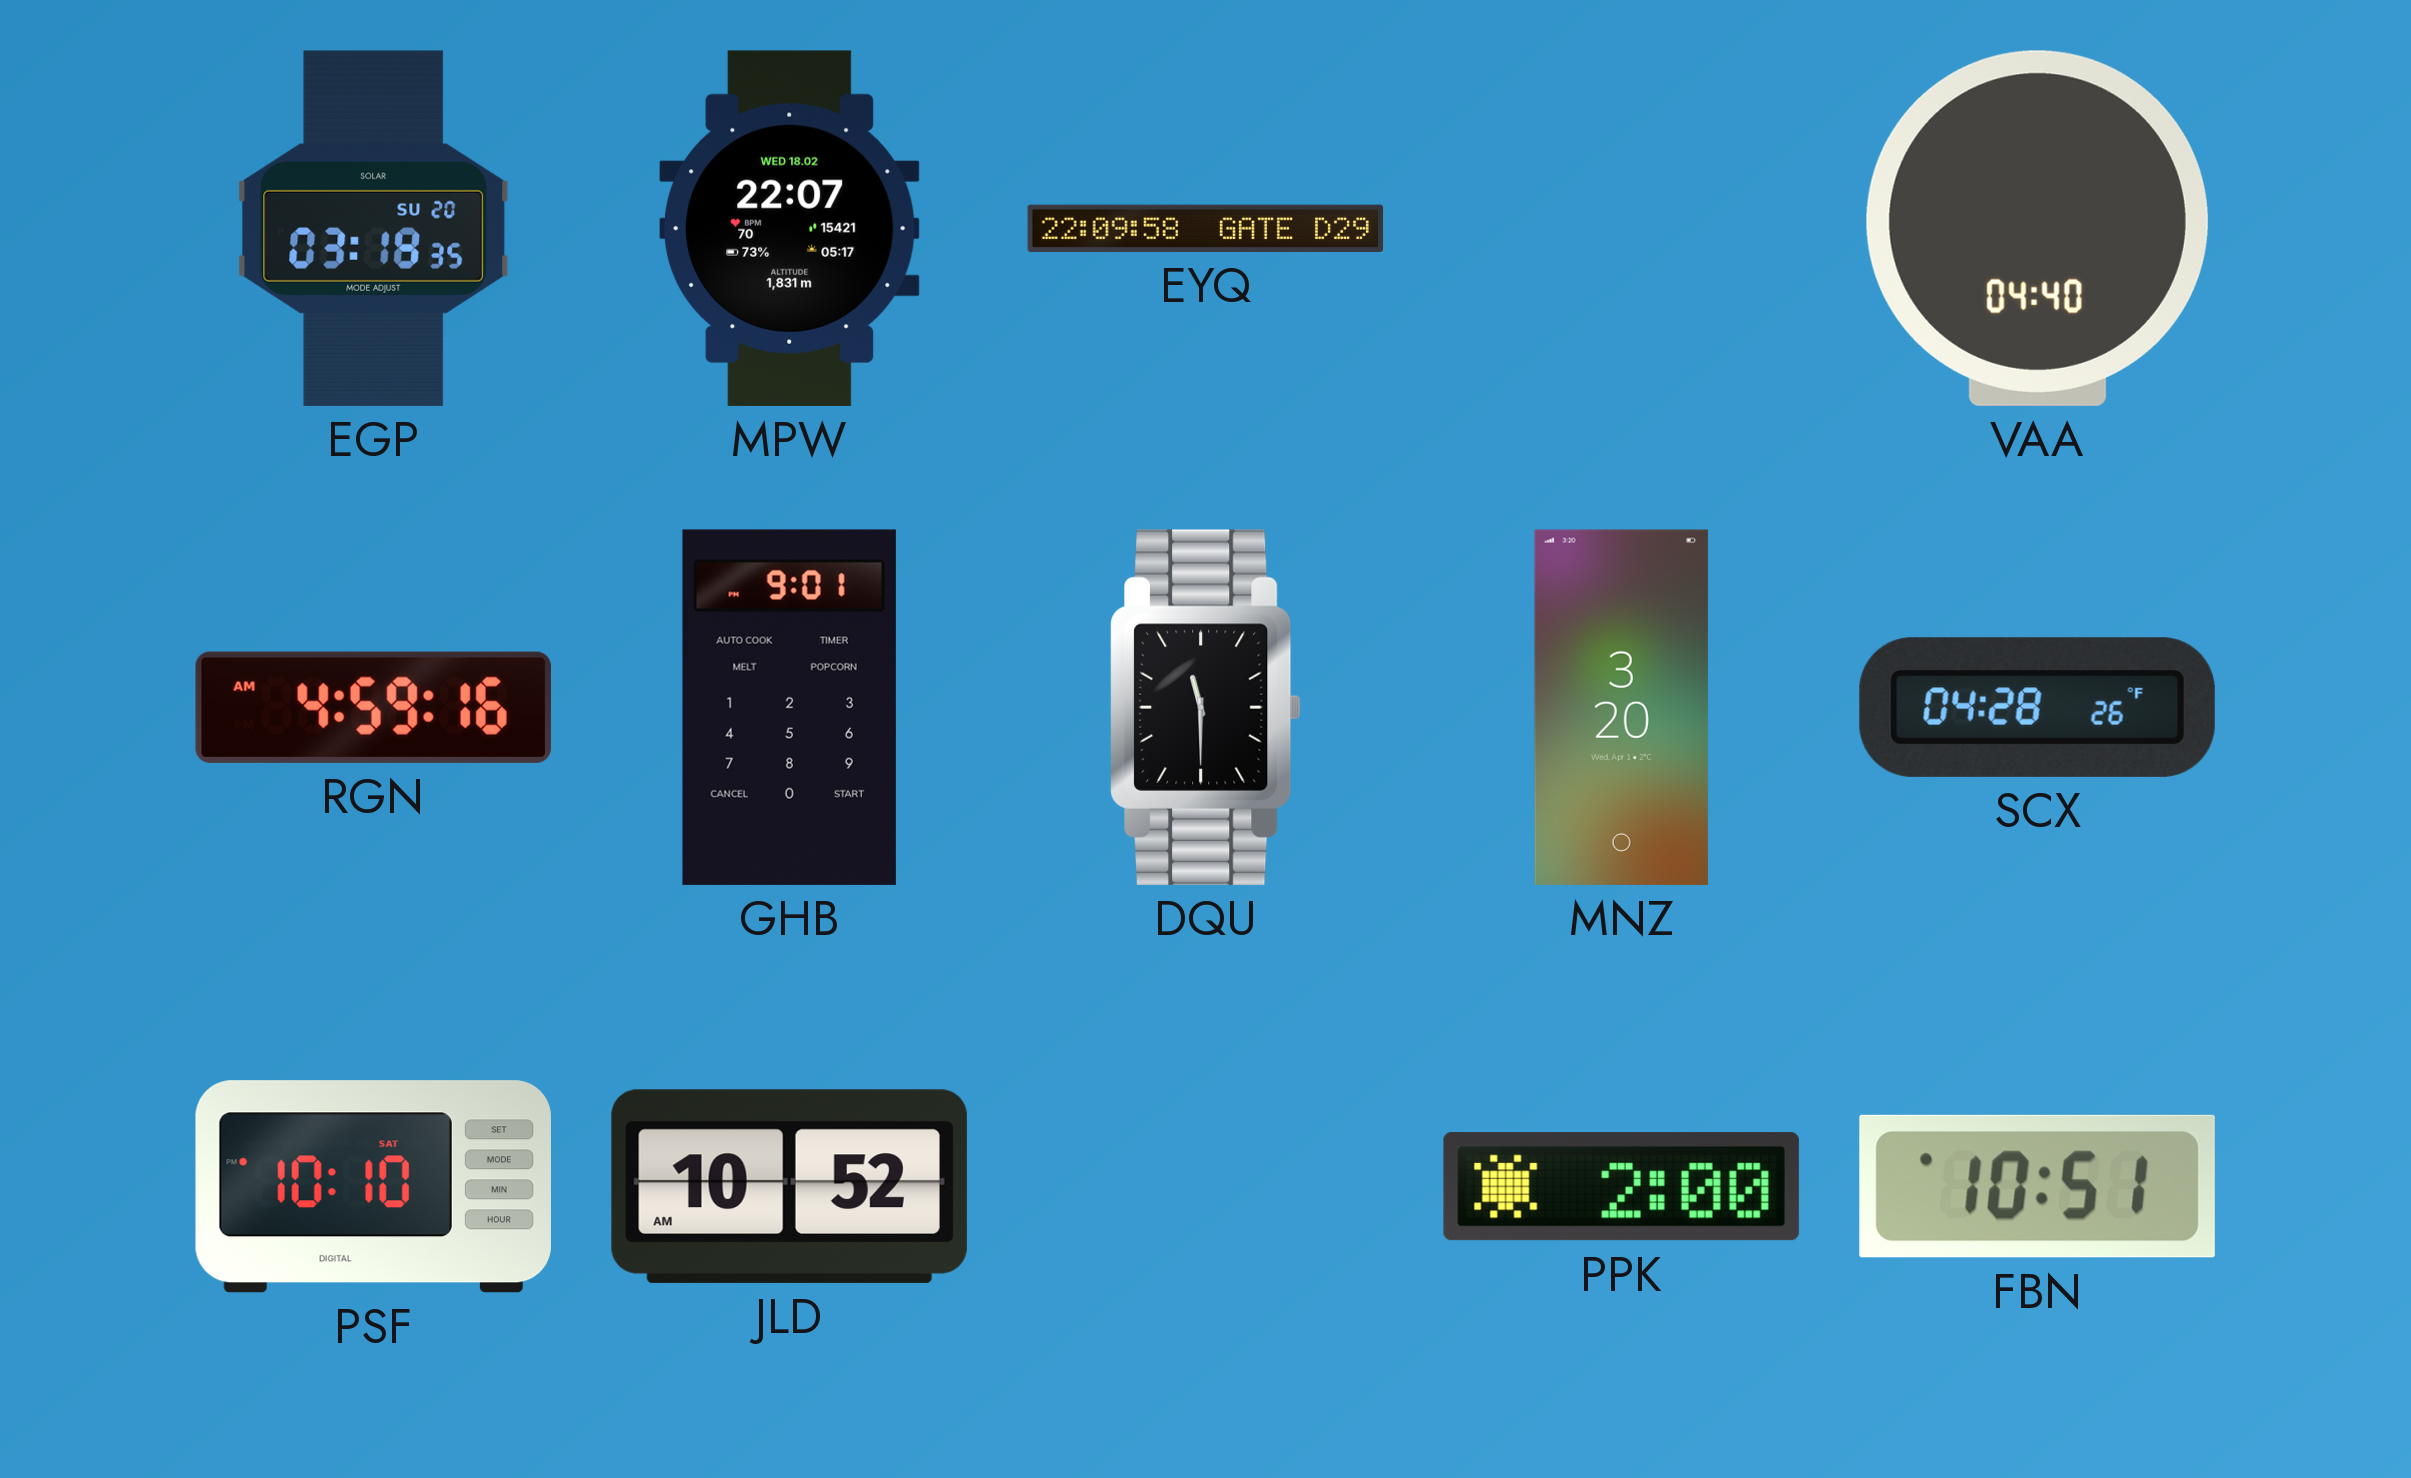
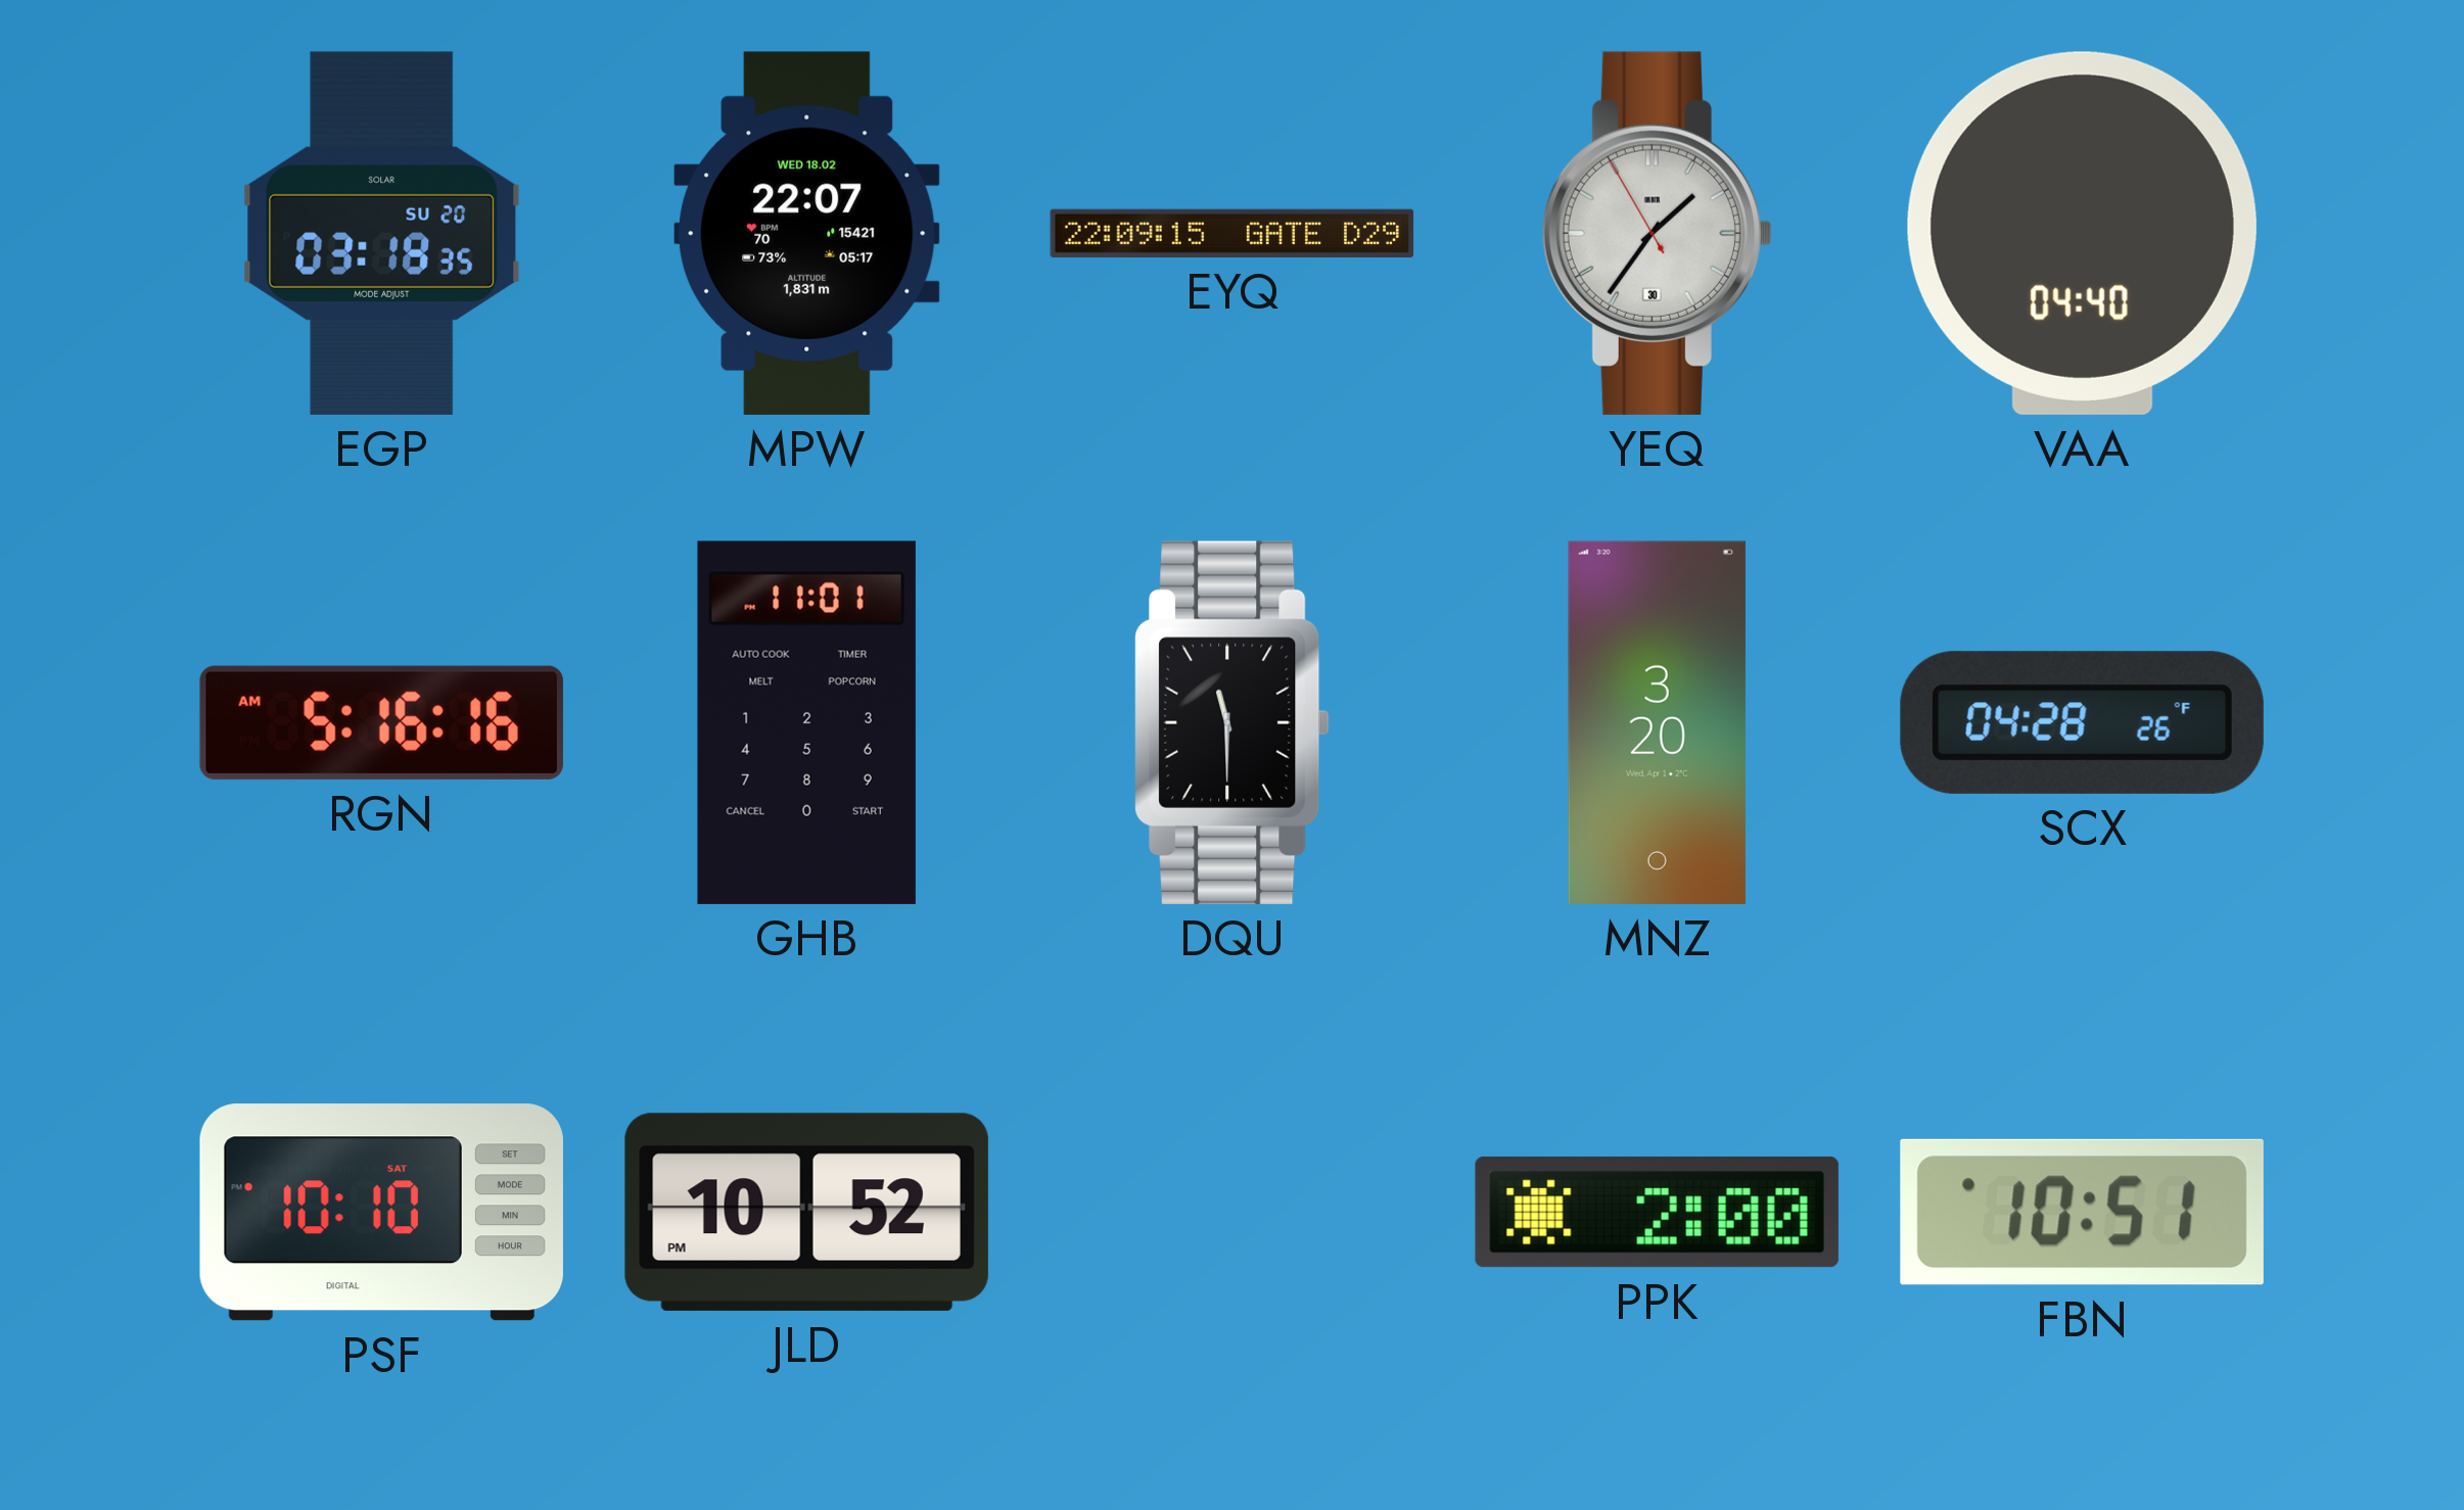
EYQ: 22:09:58 -> 22:09:15 (1233, 233)
YEQ: none -> 1:35 (1657, 233)
RGN: 4:59 -> 5:16 (381, 722)
GHB: 9:01 -> 11:01 (806, 722)
JLD: 10:52 AM -> 10:52 PM (806, 1212)
